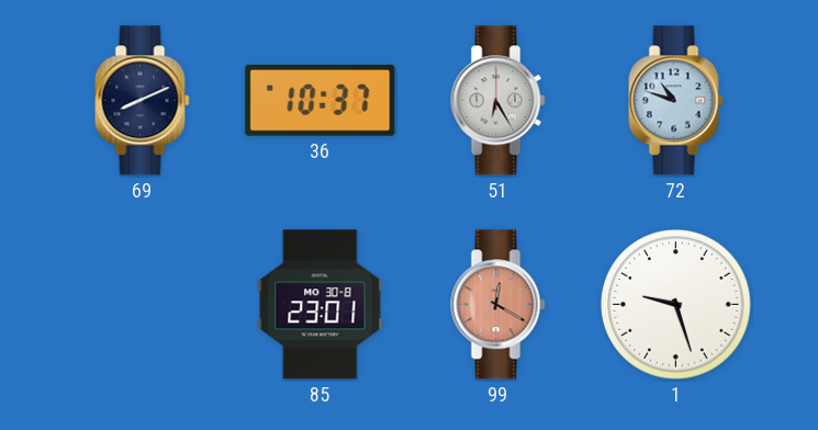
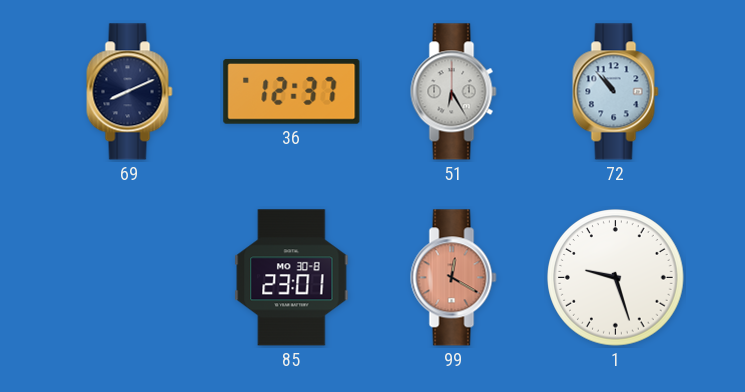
36: 10:37 -> 12:37 (292, 92)
72: 10:48 -> 10:53 (616, 92)
